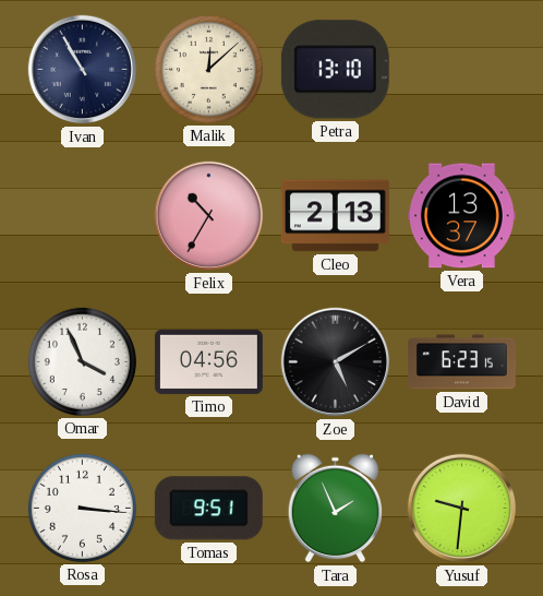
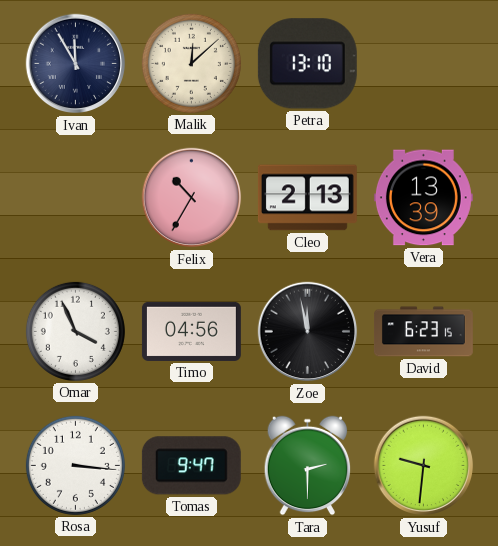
Ivan: 10:55 -> 11:55 (76, 64)
Vera: 13:37 -> 13:39 (423, 198)
Zoe: 5:10 -> 11:58 (308, 332)
Tomas: 9:51 -> 9:47 (191, 466)
Tara: 1:56 -> 2:30 (308, 466)
